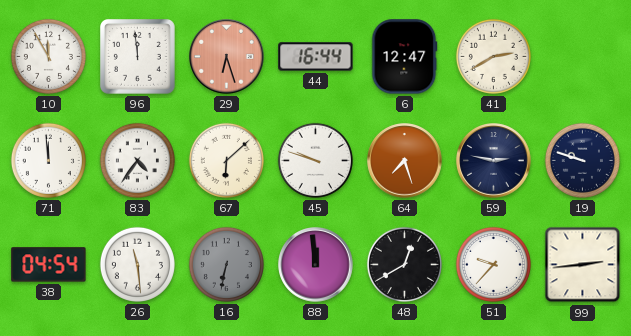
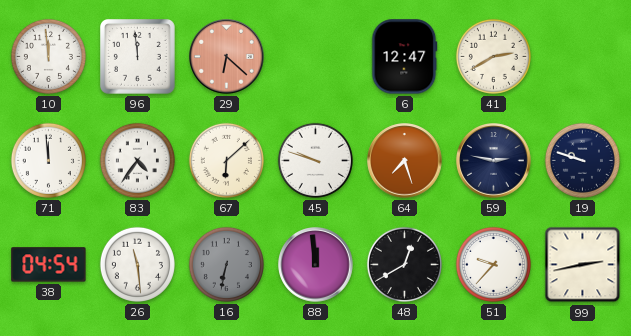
10: 11:55 -> 11:59 (48, 56)
29: 6:27 -> 6:22 (227, 57)
44: 16:44 -> none (316, 57)
99: 2:44 -> 2:43 (583, 265)
